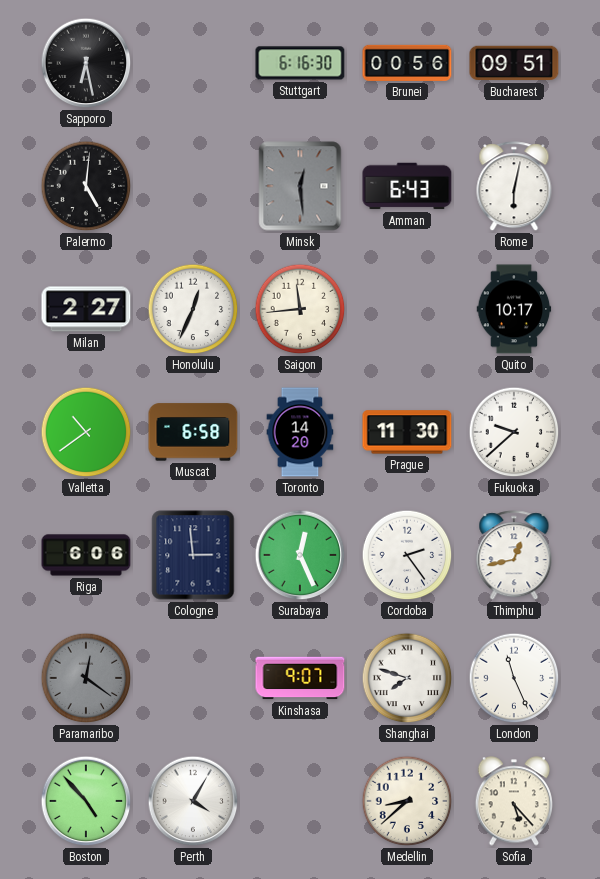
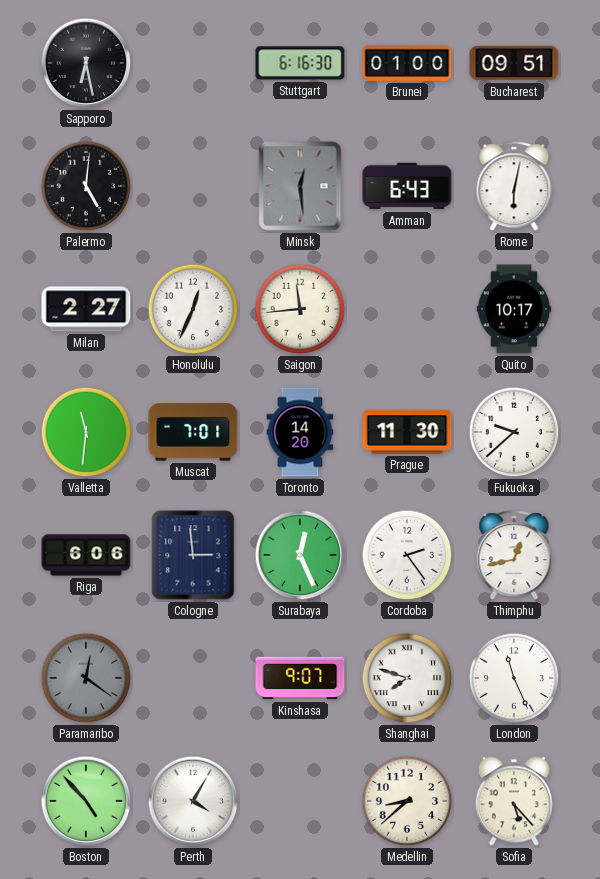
Brunei: 00:56 -> 01:00 (407, 63)
Valletta: 10:39 -> 11:31 (86, 432)
Muscat: 6:58 -> 7:01 (193, 432)
